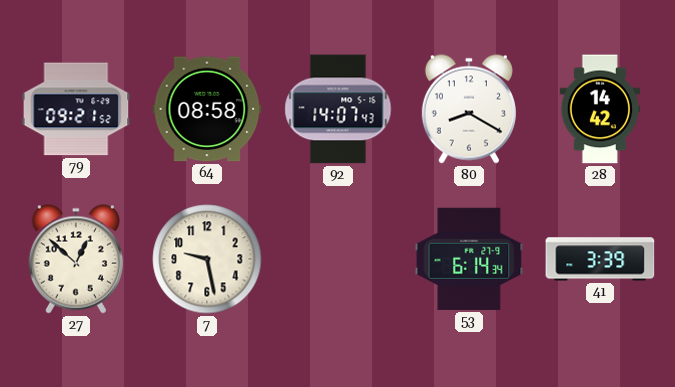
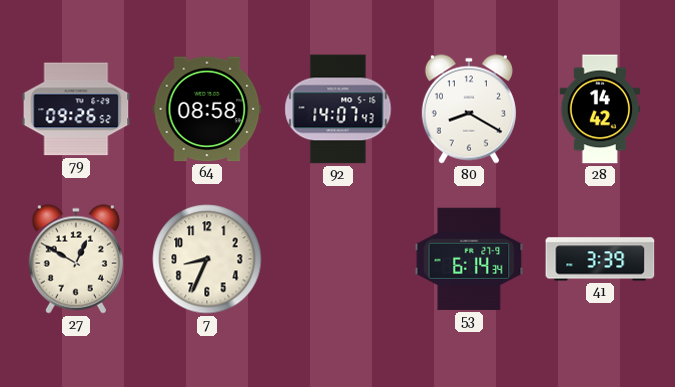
79: 09:21 -> 09:26 (76, 109)
27: 12:52 -> 12:50 (76, 259)
7: 9:28 -> 8:34 (207, 259)
